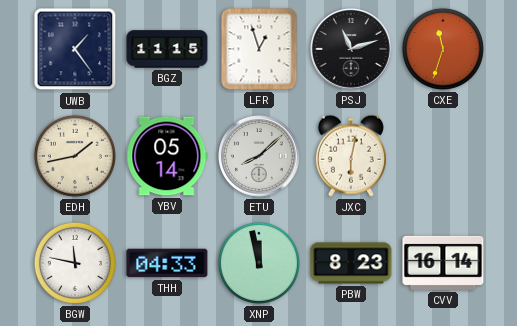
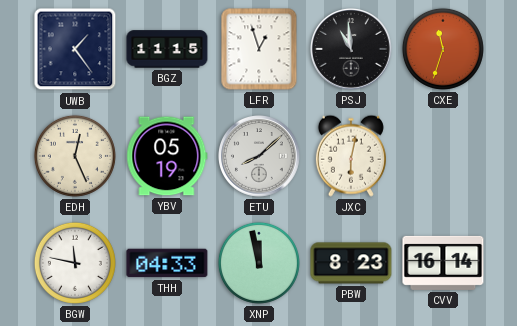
PSJ: 11:12 -> 10:59 (352, 50)
EDH: 1:43 -> 12:26 (75, 156)
YBV: 05:14 -> 05:19 (167, 156)
